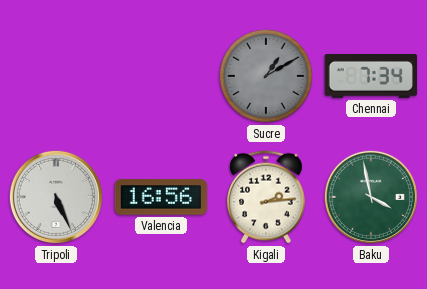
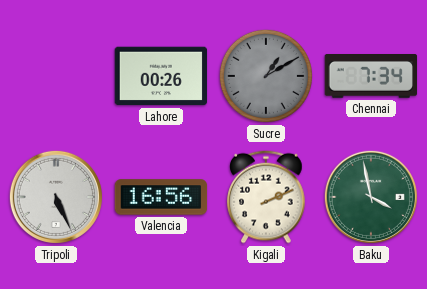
Lahore: none -> 00:26 (161, 76)
Kigali: 2:14 -> 2:11 (266, 197)
